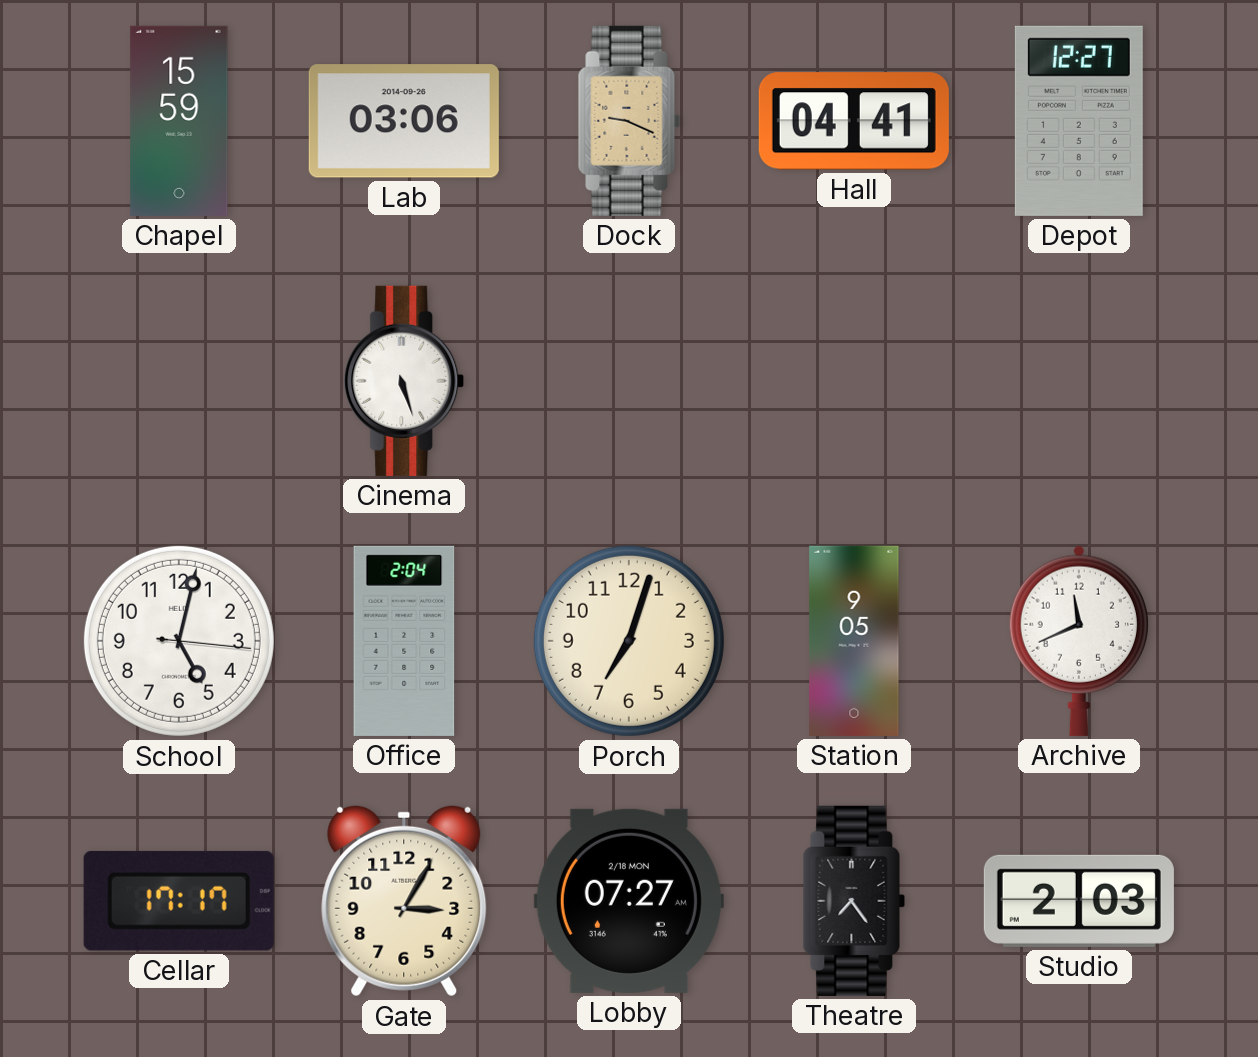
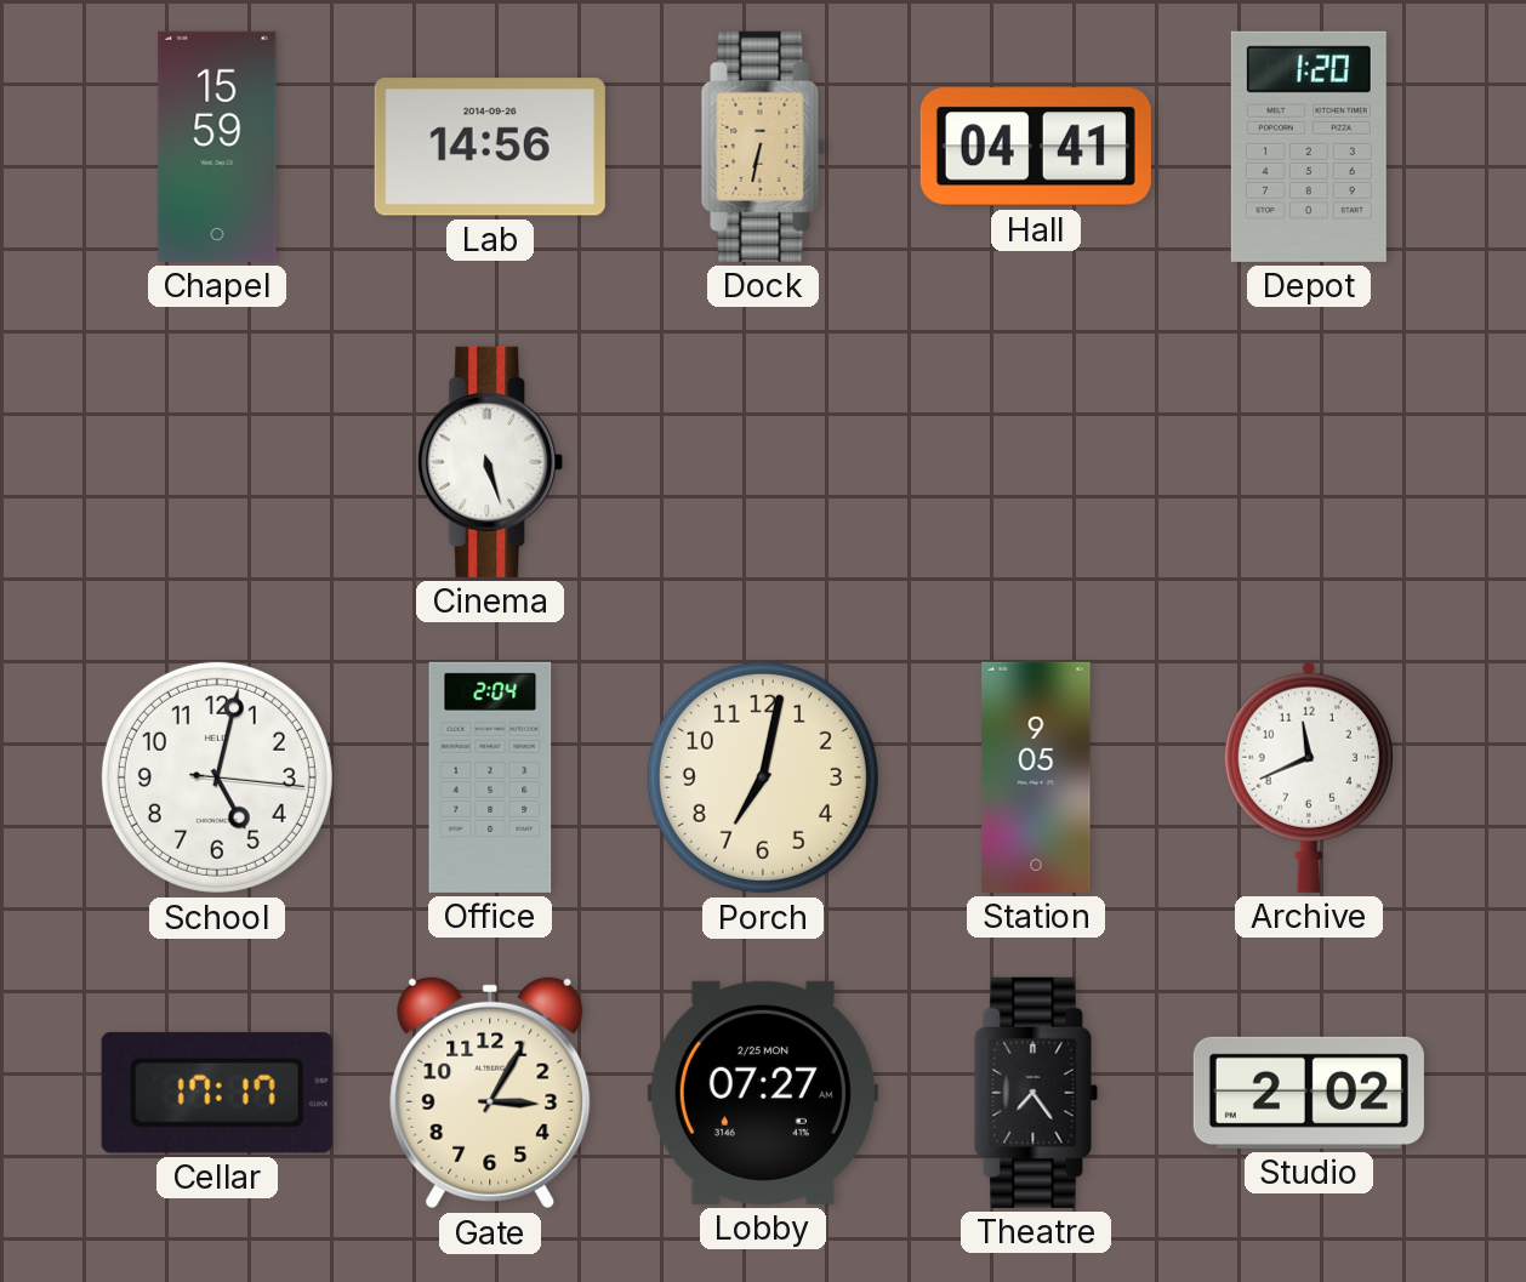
Lab: 03:06 -> 14:56 (490, 147)
Dock: 9:19 -> 6:32 (763, 147)
Depot: 12:27 -> 1:20 (1309, 147)
Porch: 7:03 -> 7:02 (763, 777)
Lobby date: 2/18 MON -> 2/25 MON (763, 1093)
Studio: 2:03 -> 2:02 (1309, 1093)
